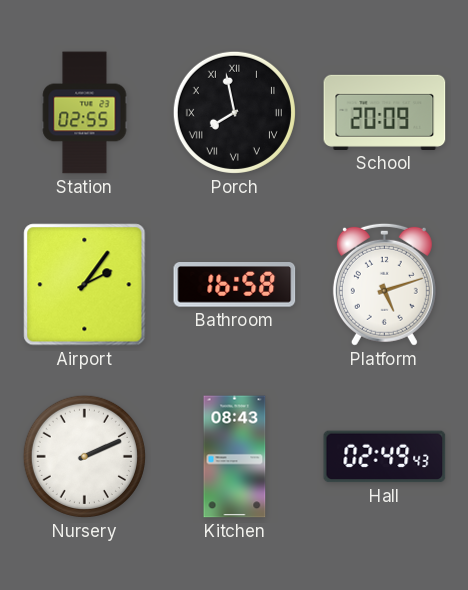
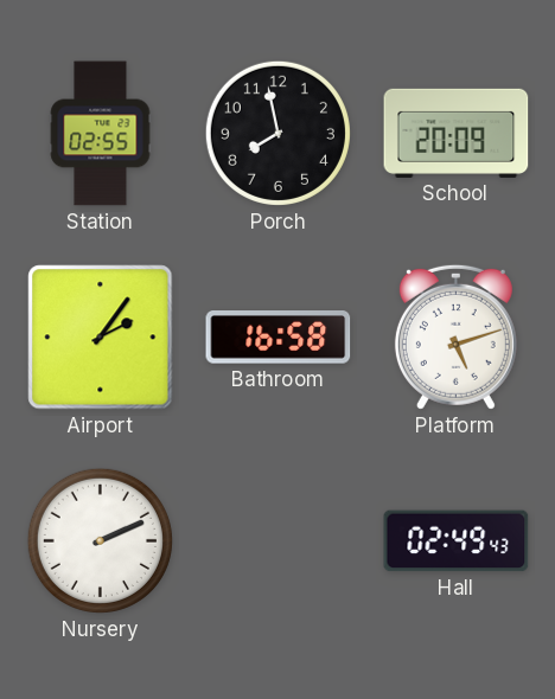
Porch numerals: Roman -> Arabic (277, 133)
Kitchen: 08:43 -> none (235, 457)
